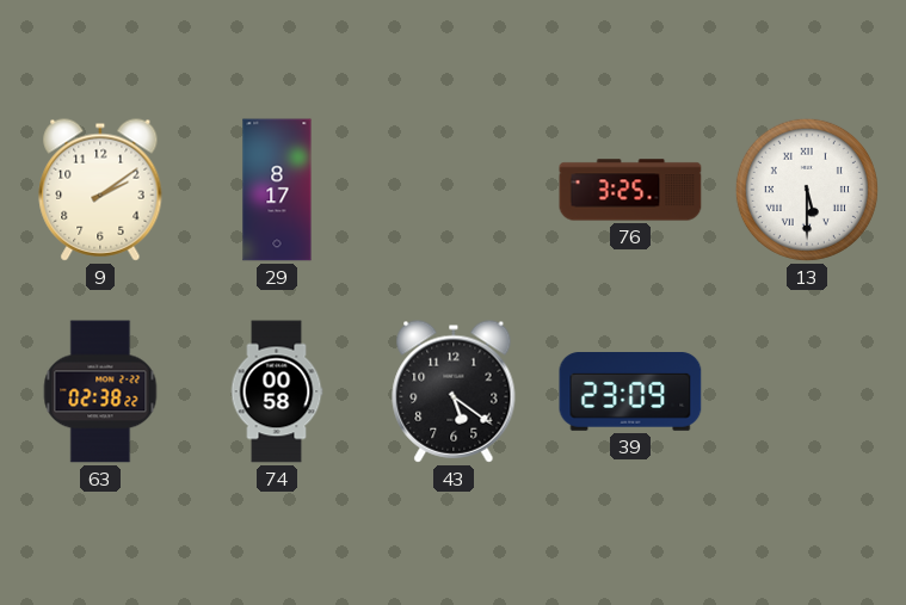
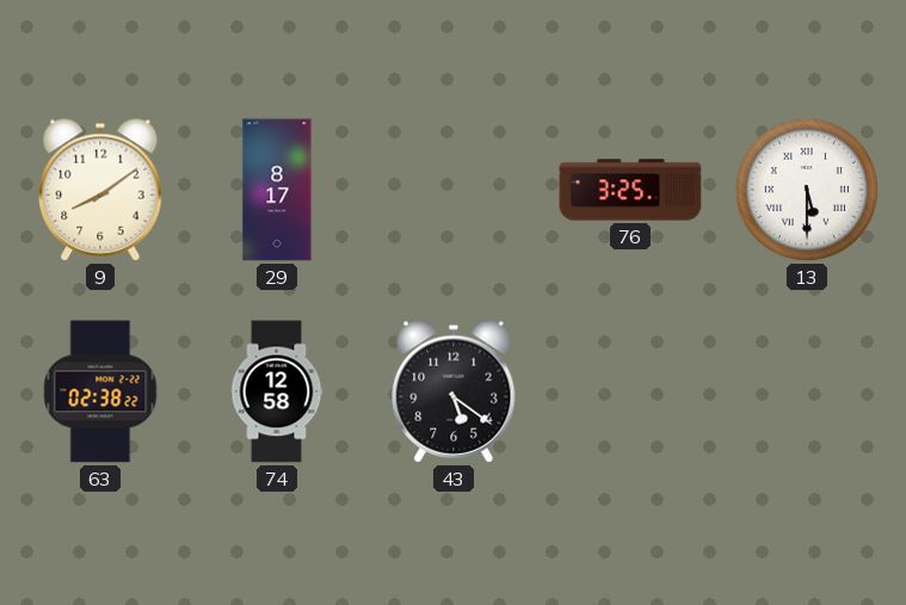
9: 2:09 -> 8:09 (100, 190)
74: 00:58 -> 12:58 (277, 391)
39: 23:09 -> none (630, 393)
